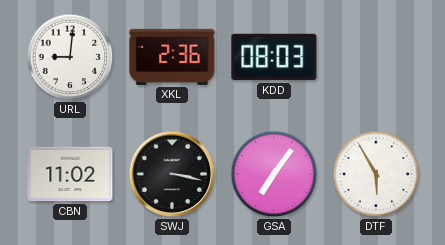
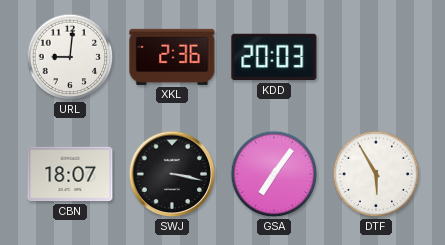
KDD: 08:03 -> 20:03 (274, 57)
CBN: 11:02 -> 18:07 (70, 174)
